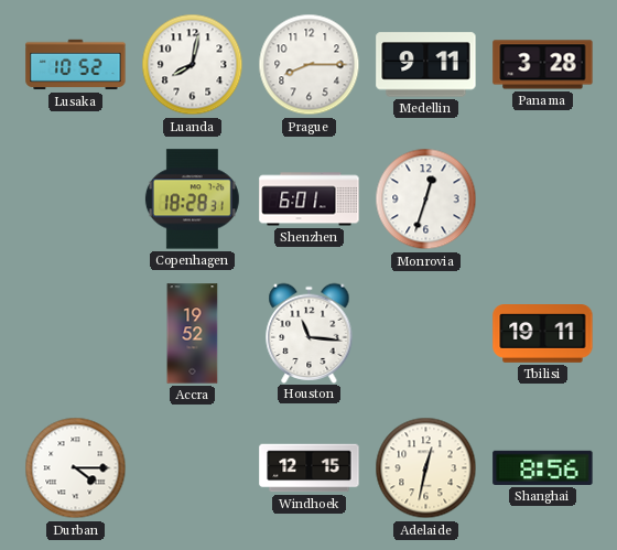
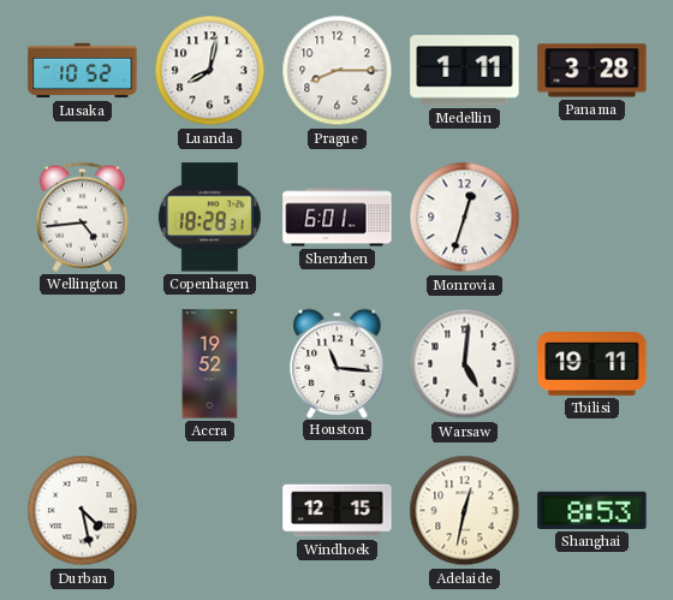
Medellin: 9:11 -> 1:11 (465, 71)
Wellington: none -> 4:44 (82, 216)
Warsaw: none -> 5:01 (465, 364)
Durban: 4:15 -> 4:28 (83, 511)
Shanghai: 8:56 -> 8:53 (592, 510)
